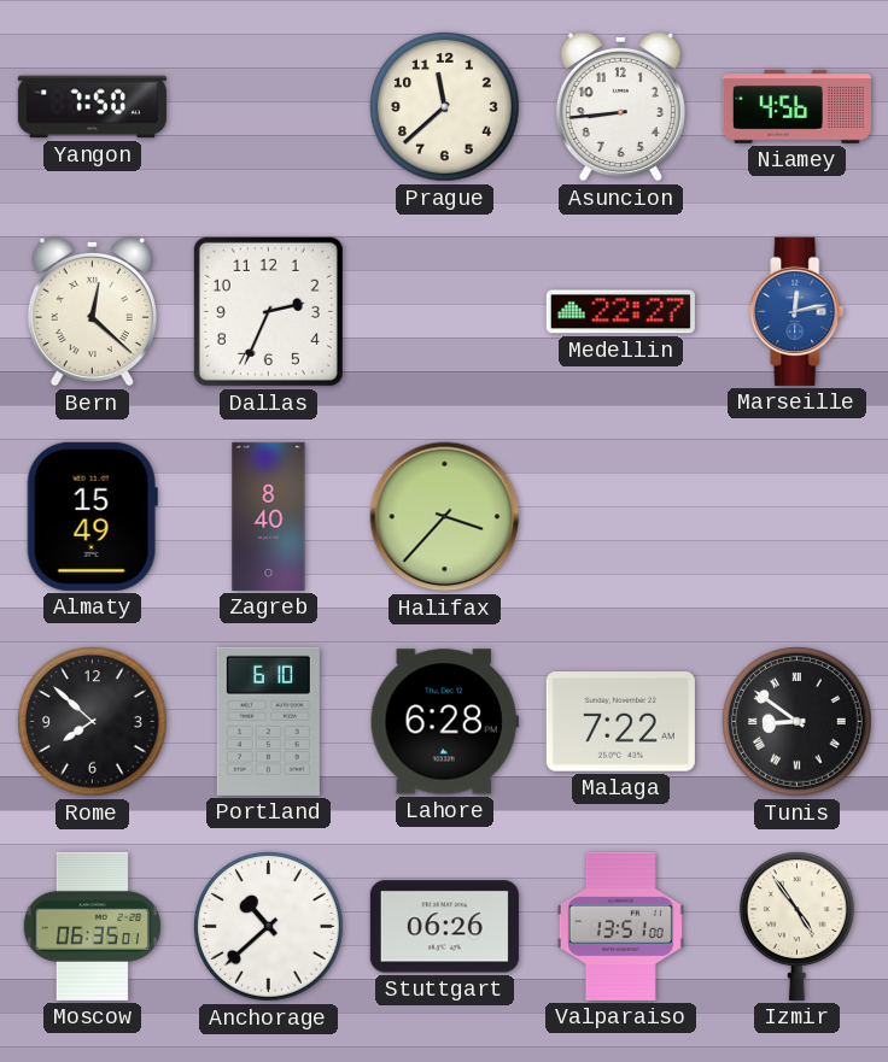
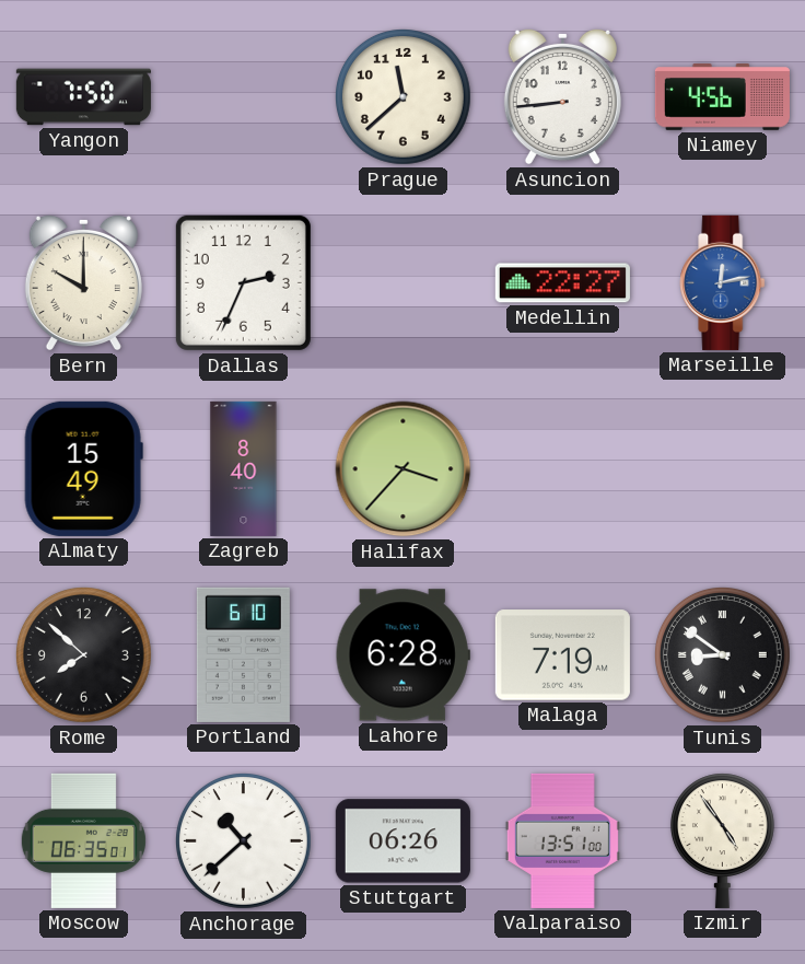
Bern: 12:22 -> 10:00 (83, 282)
Malaga: 7:22 -> 7:19 (562, 655)
